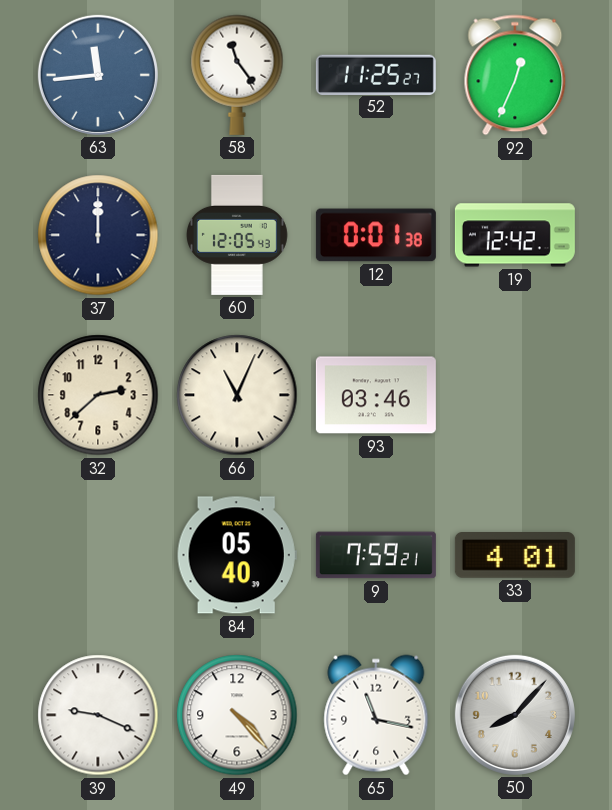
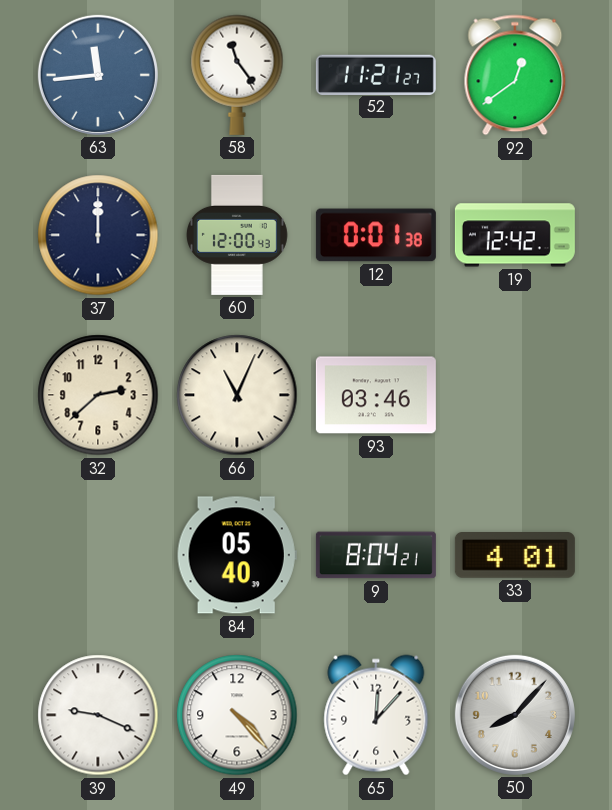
52: 11:25 -> 11:21 (376, 74)
92: 12:34 -> 12:39 (515, 75)
60: 12:05 -> 12:00 (237, 235)
9: 7:59 -> 8:04 (376, 555)
65: 11:17 -> 12:07 (376, 715)
